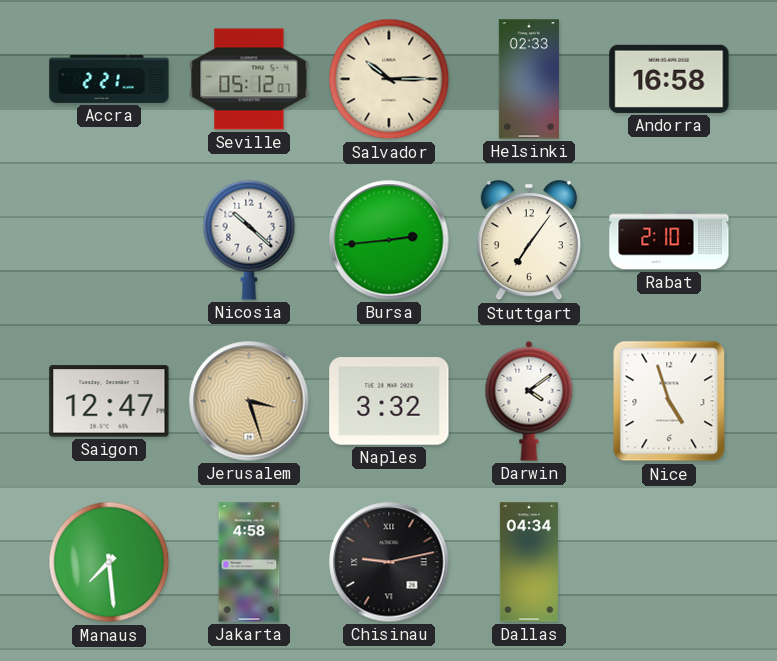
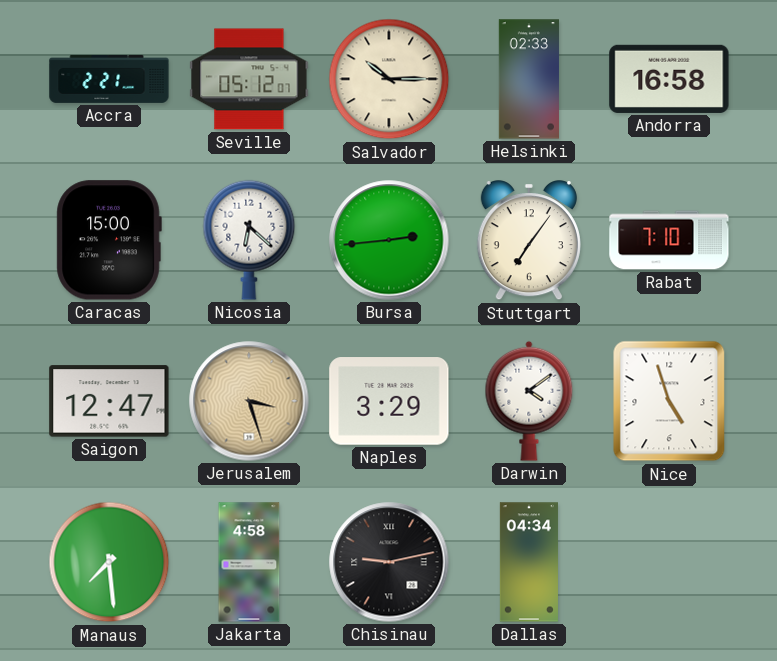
Caracas: none -> 15:00 (109, 240)
Nicosia: 10:22 -> 6:22 (249, 240)
Rabat: 2:10 -> 7:10 (669, 240)
Naples: 3:32 -> 3:29 (389, 401)
